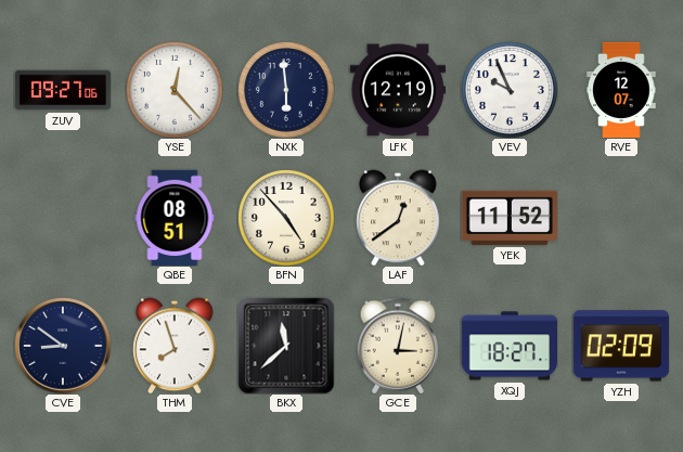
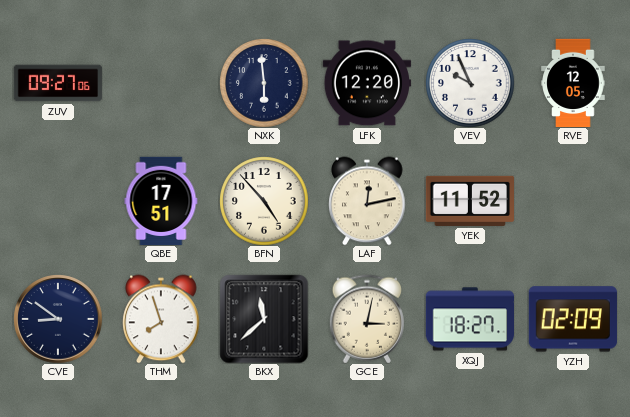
YSE: 12:23 -> none (175, 90)
LFK: 12:19 -> 12:20 (366, 83)
RVE: 12:07 -> 12:05 (573, 83)
QBE: 08:51 -> 17:51 (161, 200)
LAF: 12:39 -> 12:13 (367, 201)
